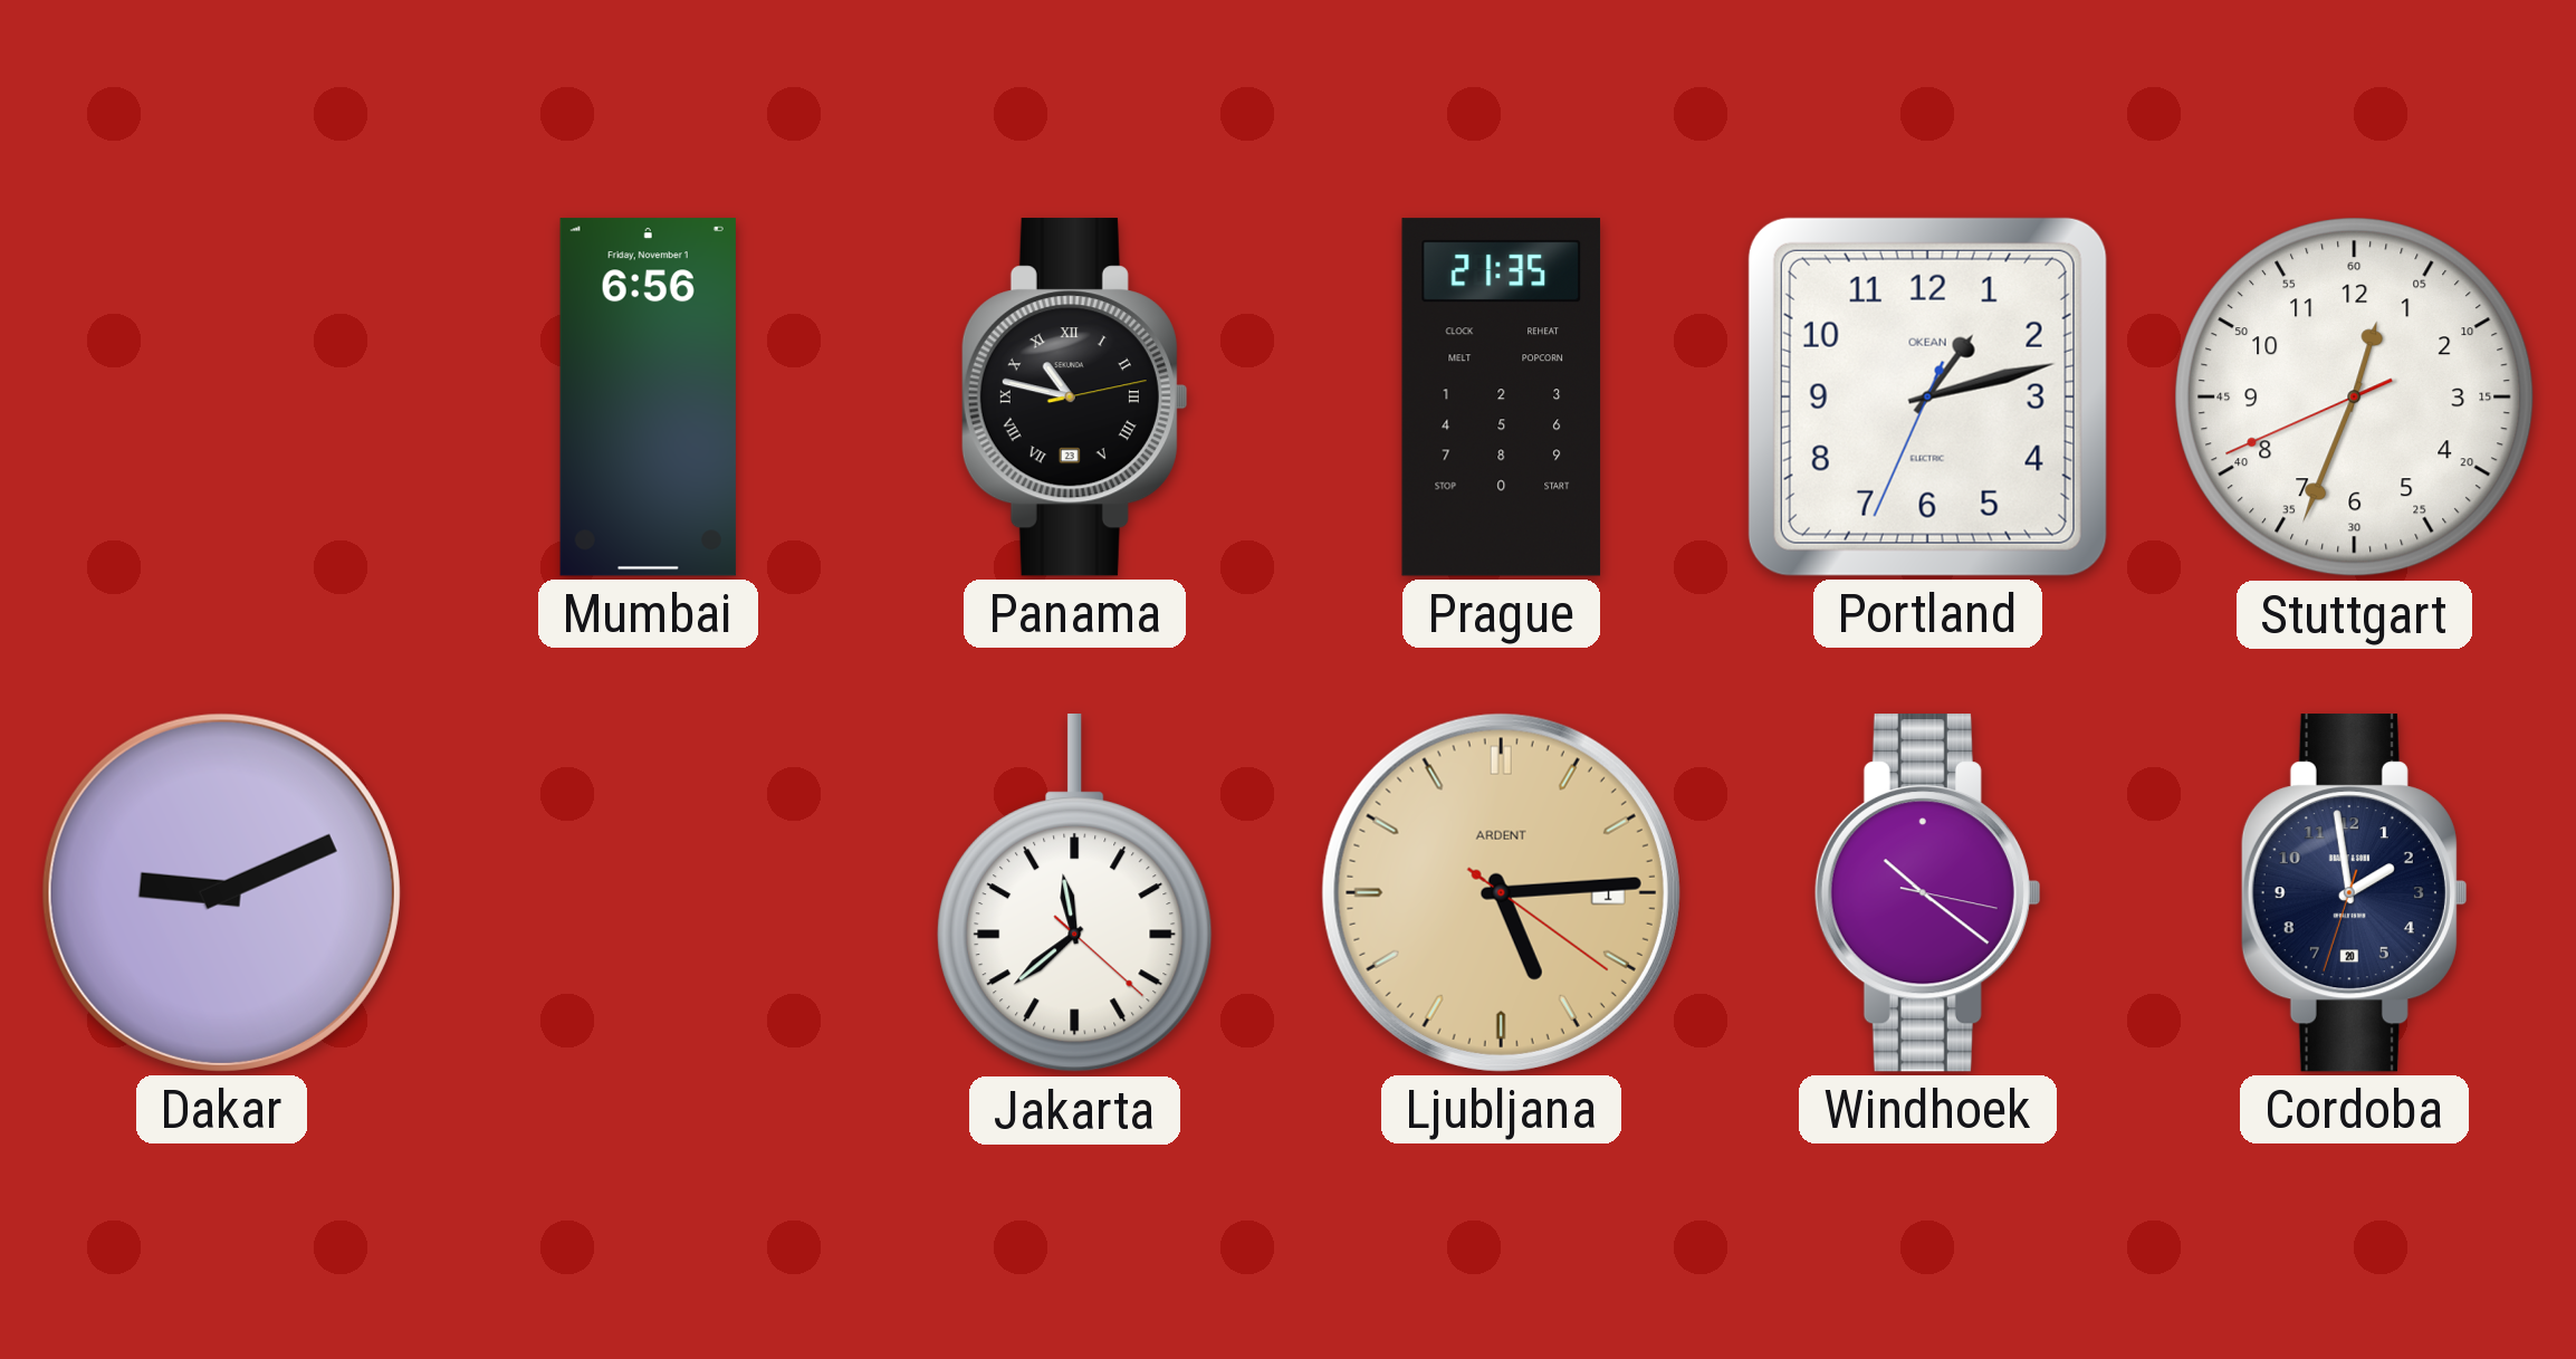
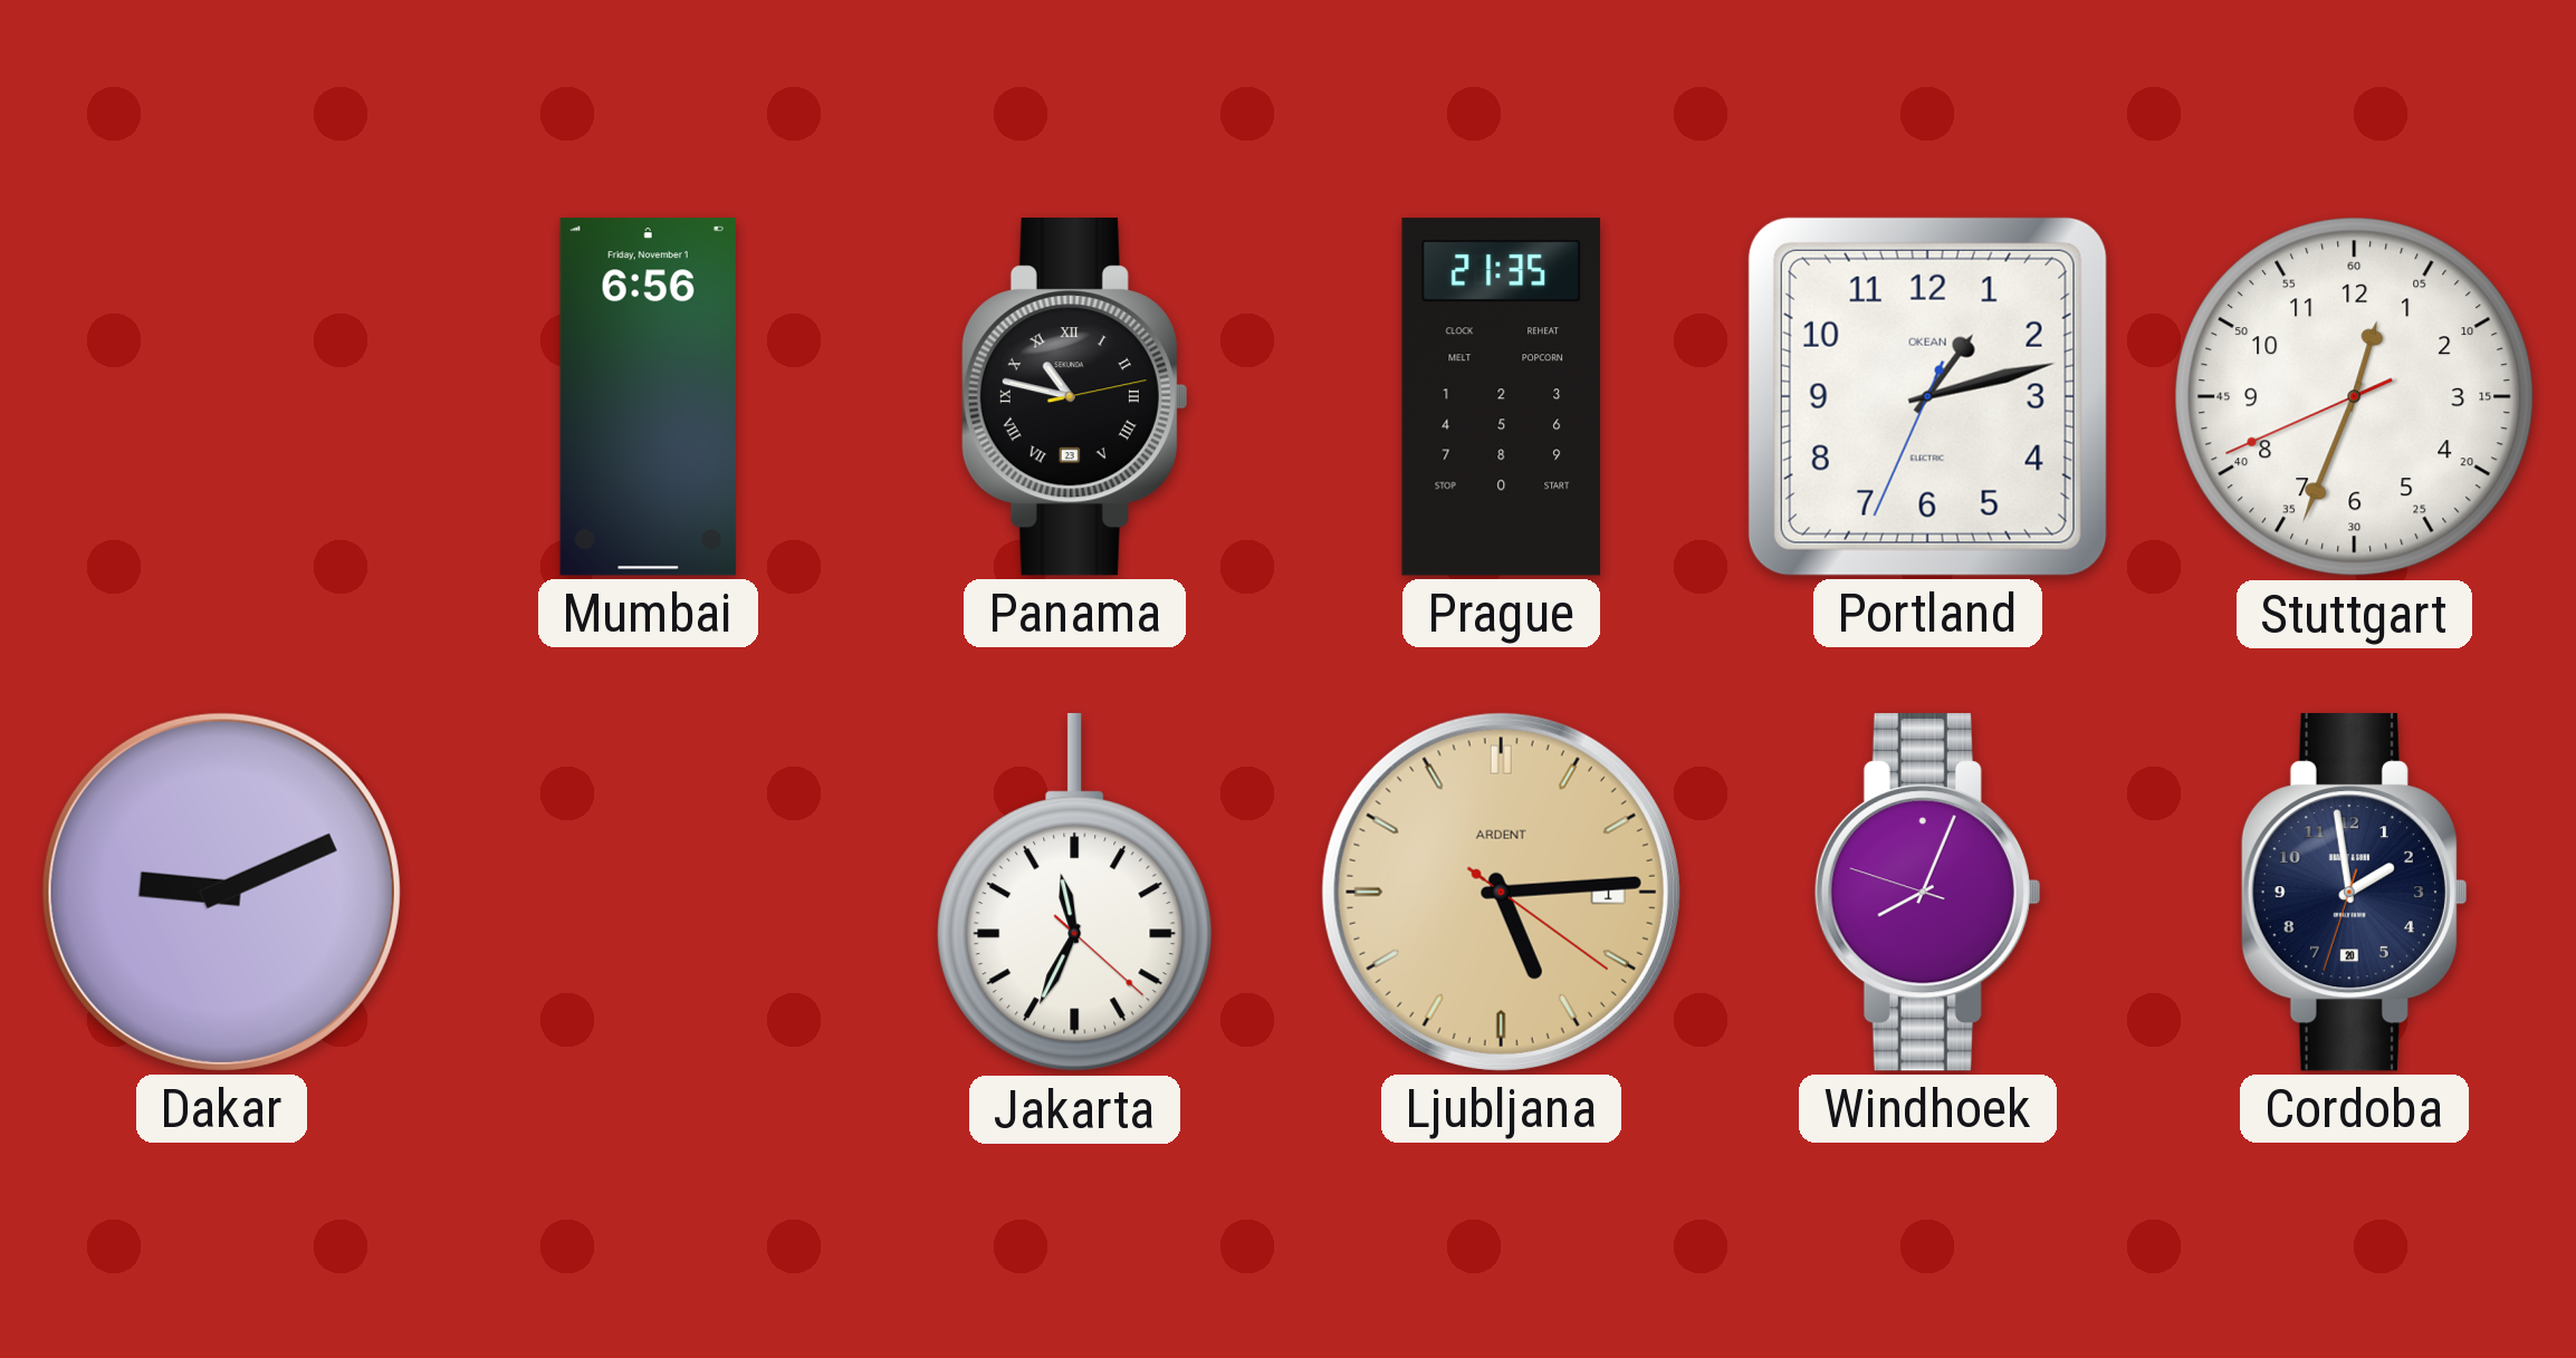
Jakarta: 11:38 -> 11:34 (1075, 894)
Windhoek: 10:21 -> 8:03 (1927, 893)
